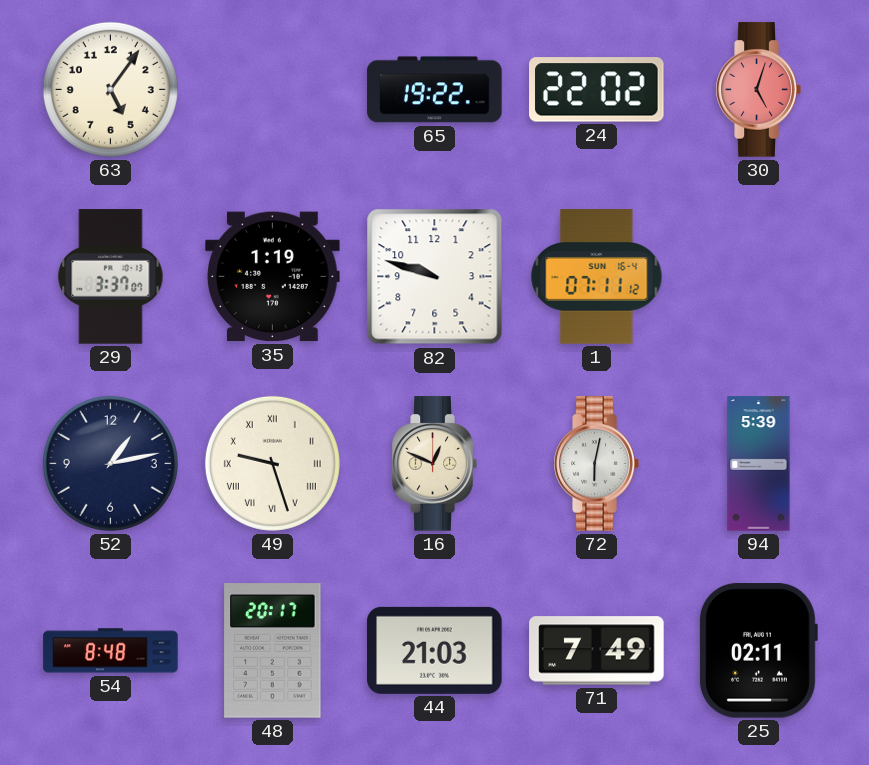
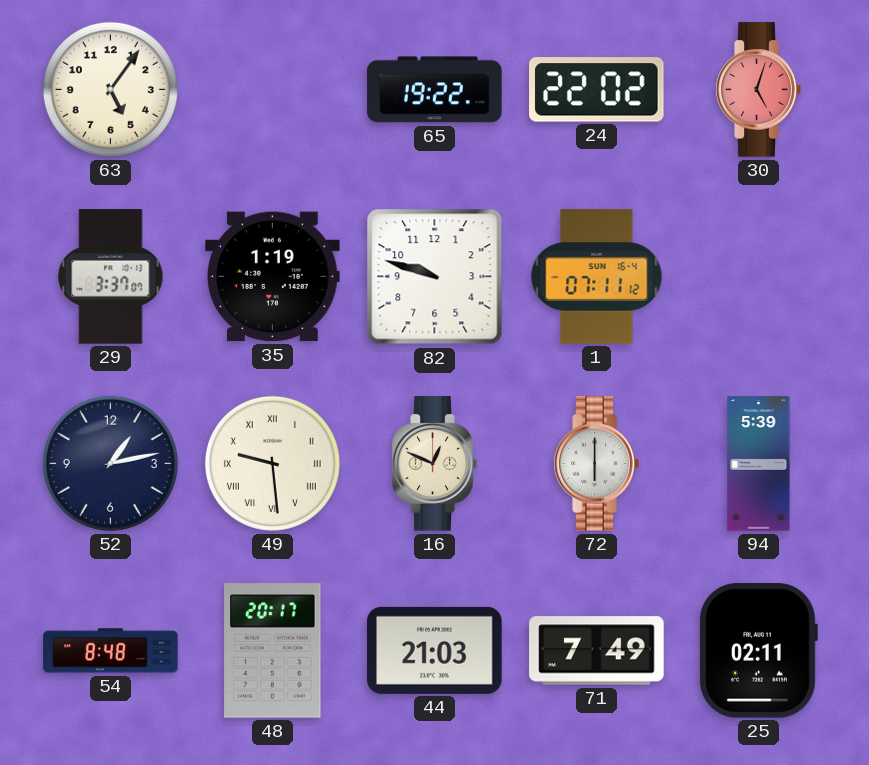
49: 9:27 -> 9:29 (272, 463)
72: 6:02 -> 6:00 (596, 464)
